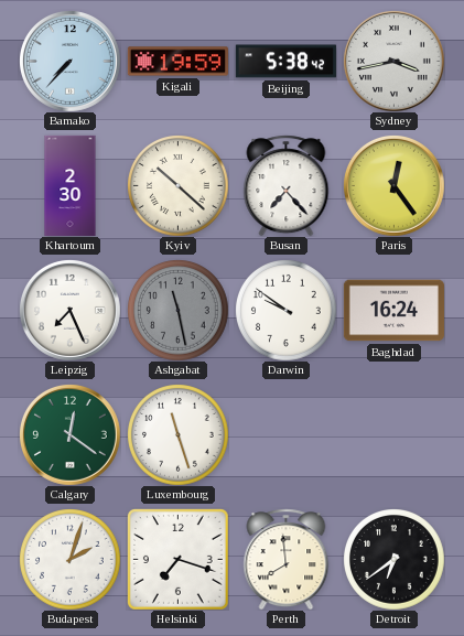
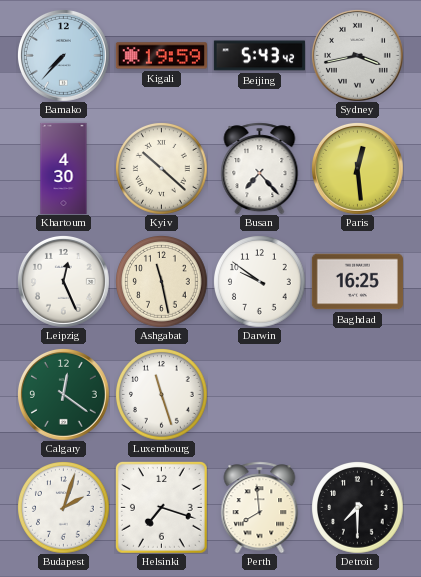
Beijing: 5:38 -> 5:43 (259, 56)
Khartoum: 2:30 -> 4:30 (64, 168)
Paris: 12:24 -> 12:29 (357, 168)
Leipzig: 7:26 -> 12:26 (63, 281)
Ashgabat dial: grey -> cream (162, 282)
Baghdad: 16:24 -> 16:25 (357, 282)
Detroit: 6:39 -> 7:30 (358, 508)
